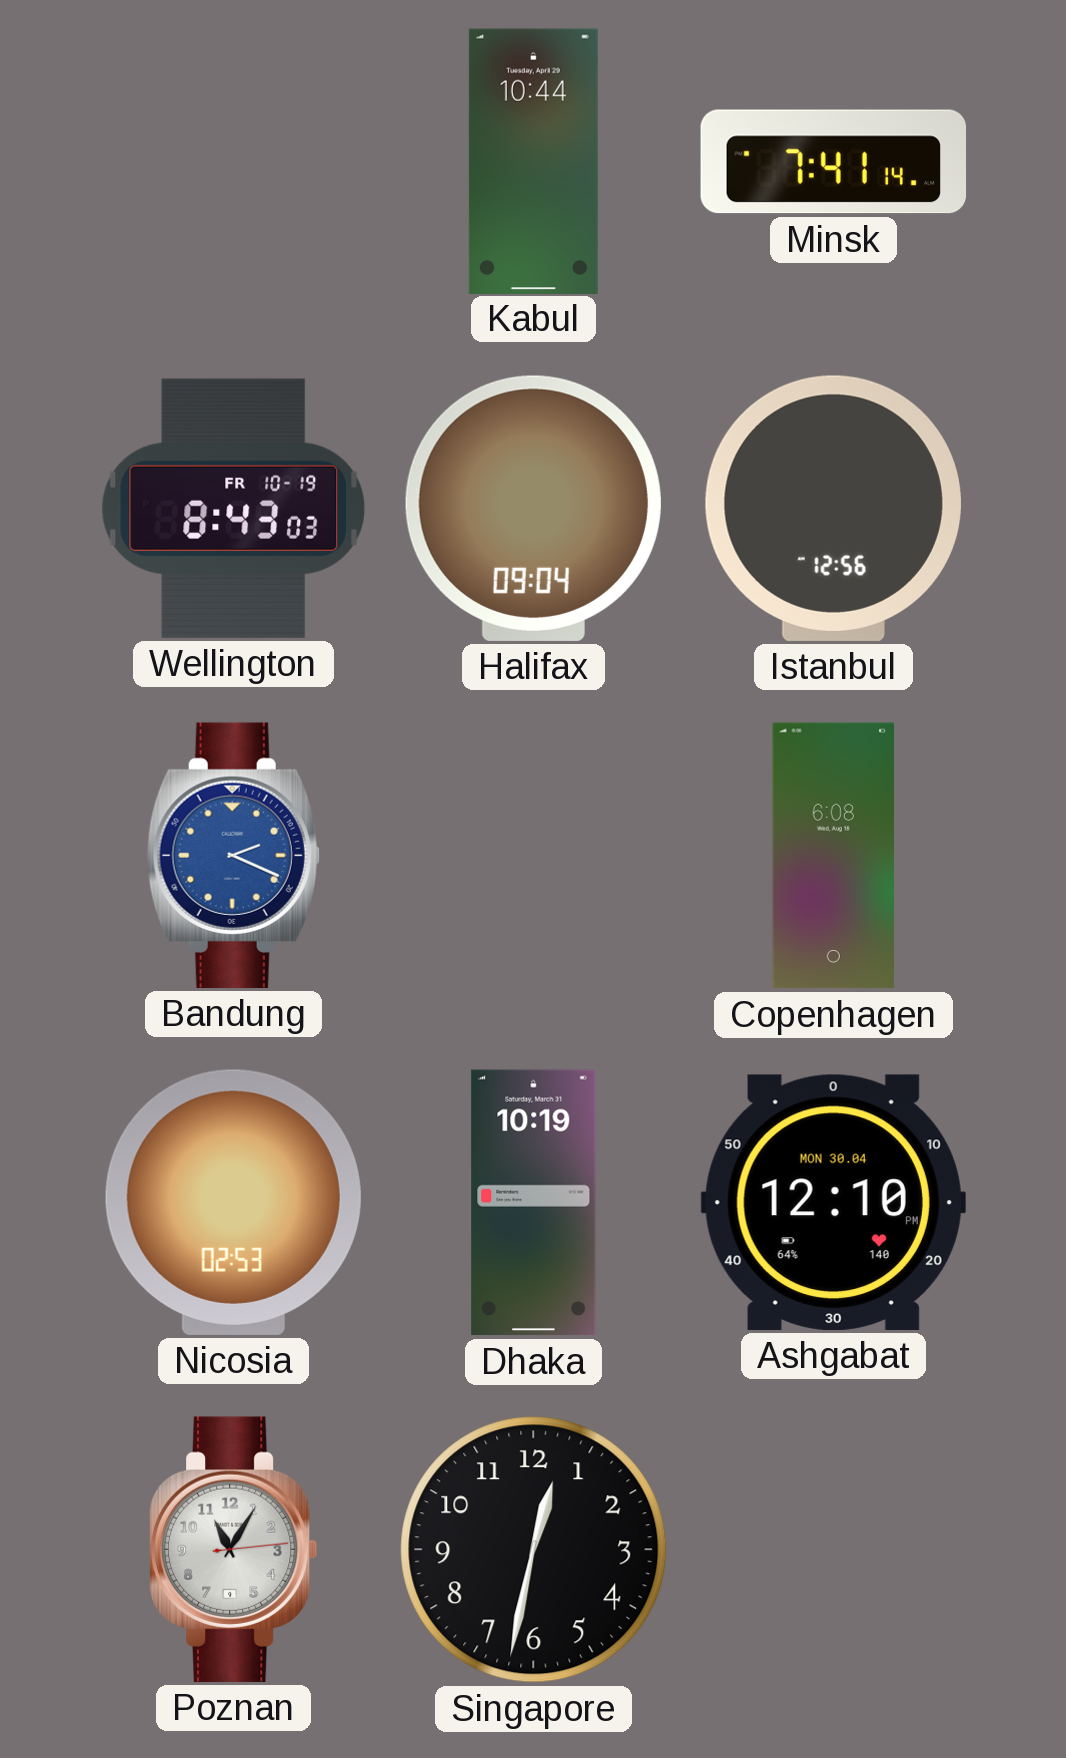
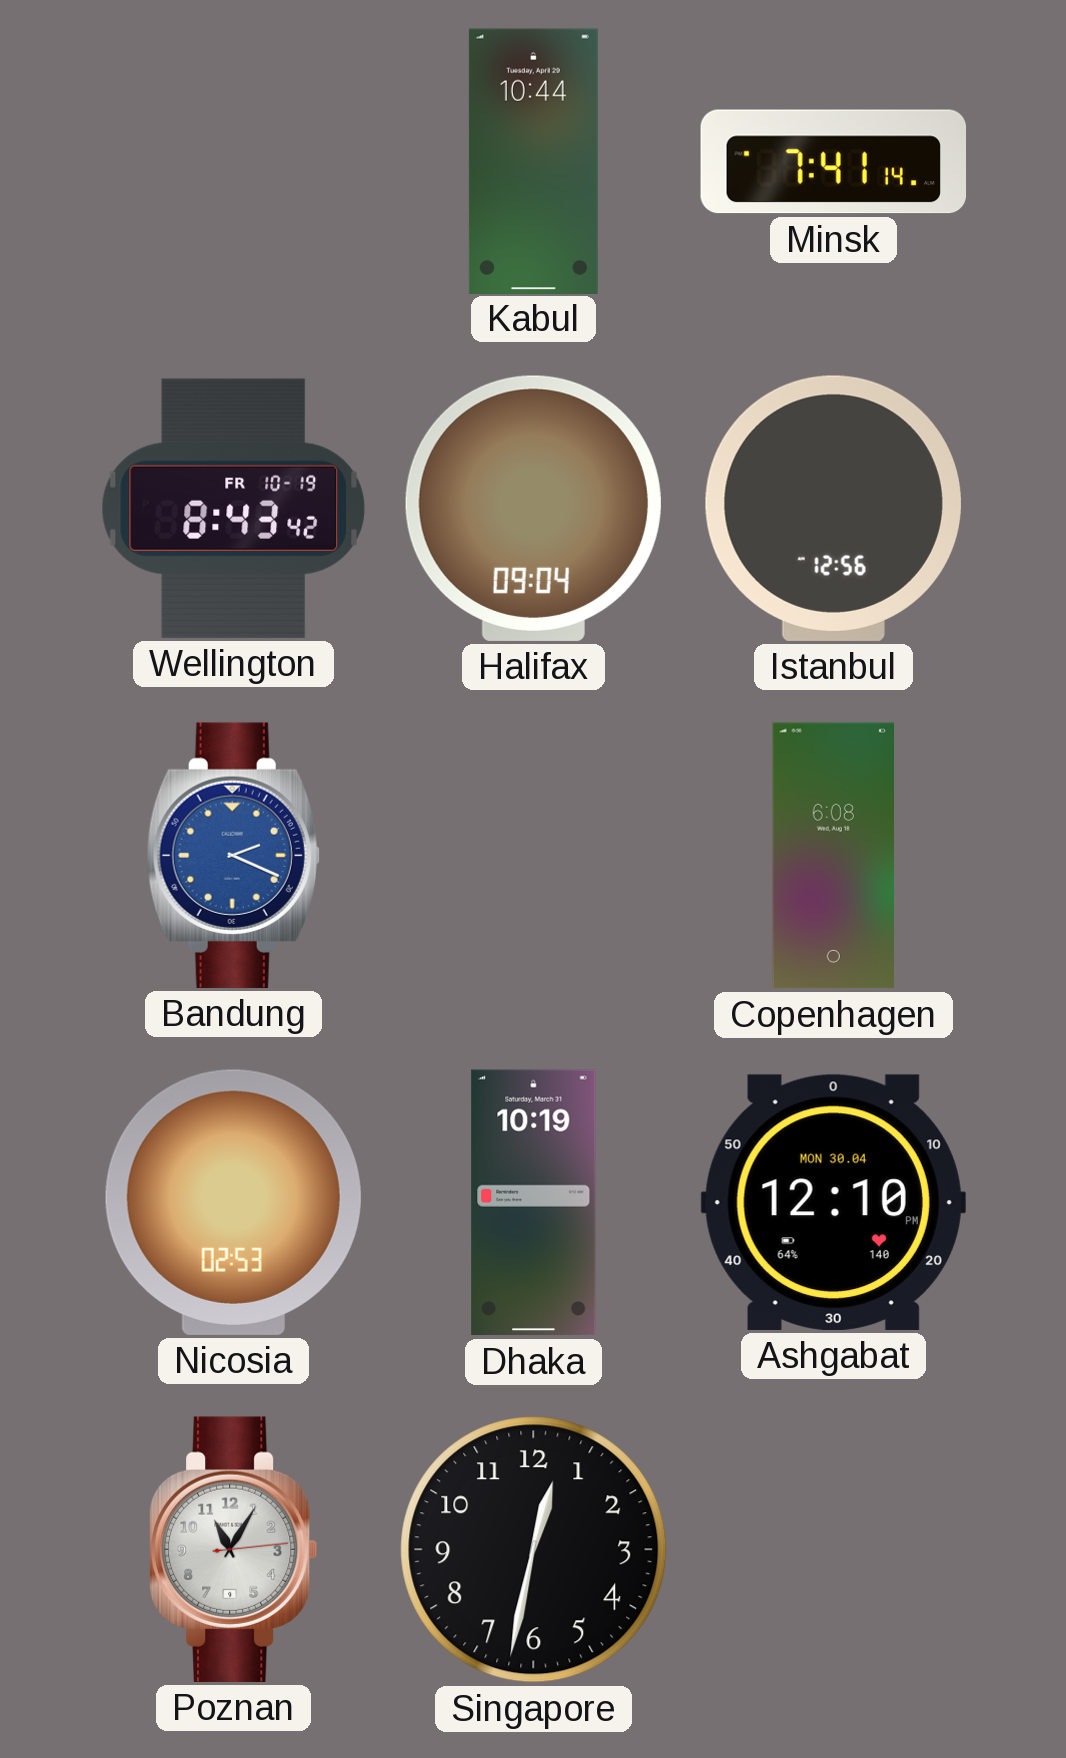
Wellington: 8:43:03 -> 8:43:42 (234, 508)
